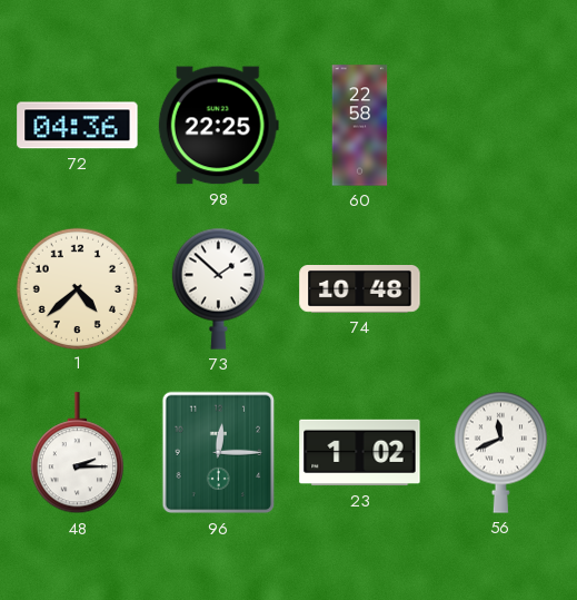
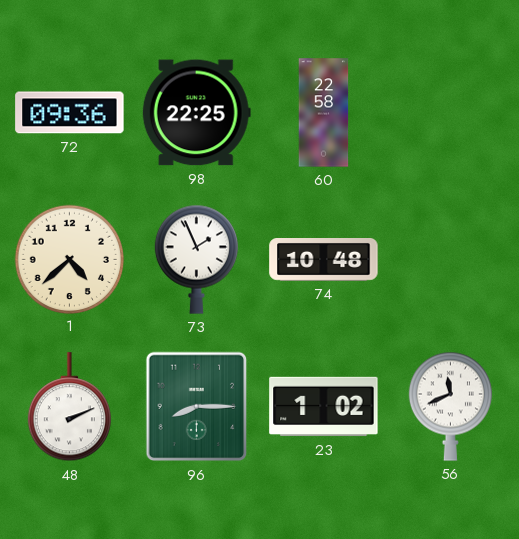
72: 04:36 -> 09:36 (70, 113)
73: 1:52 -> 1:56 (196, 259)
48: 2:15 -> 2:11 (69, 407)
96: 12:15 -> 8:15 (197, 407)
